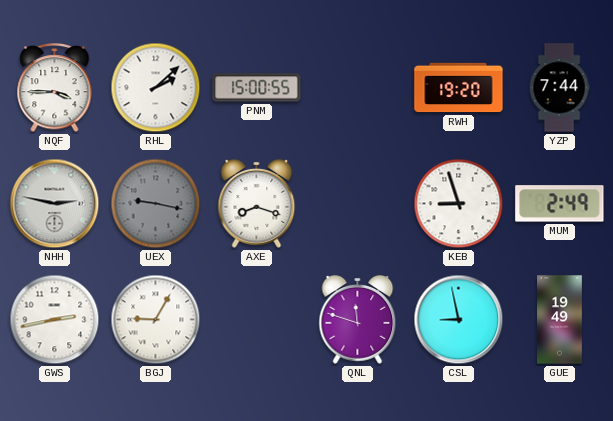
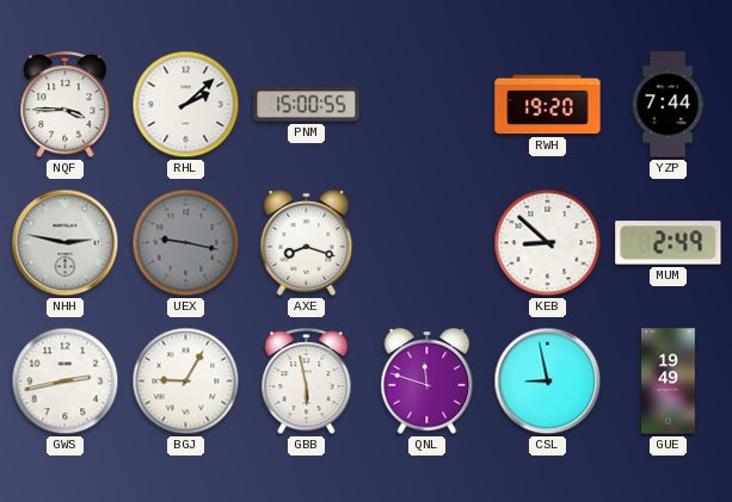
KEB: 8:57 -> 8:52 (548, 243)
GBB: none -> 5:58 (307, 383)
